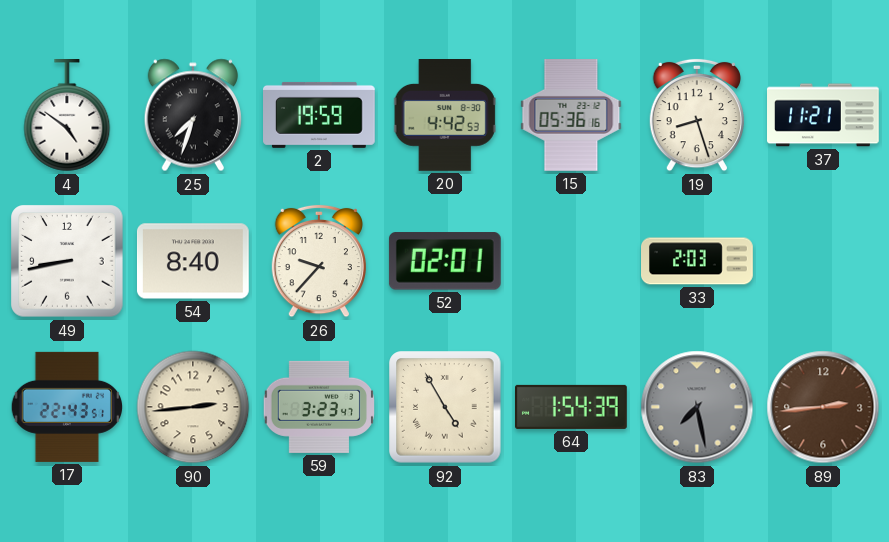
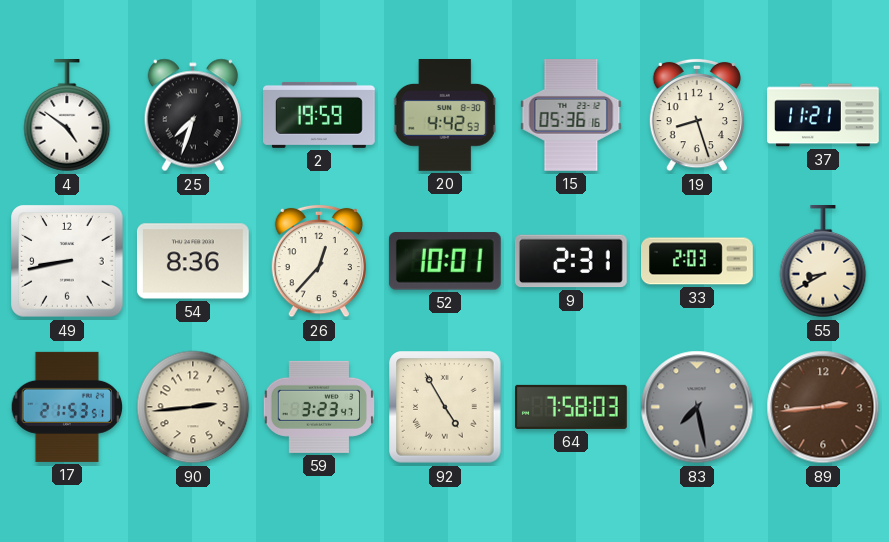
54: 8:40 -> 8:36 (193, 261)
26: 9:37 -> 12:37 (319, 261)
52: 02:01 -> 10:01 (445, 261)
9: none -> 2:31 (571, 261)
55: none -> 8:40 (823, 262)
17: 22:43 -> 21:53 (66, 407)
64: 1:54 -> 7:58 (572, 407)
